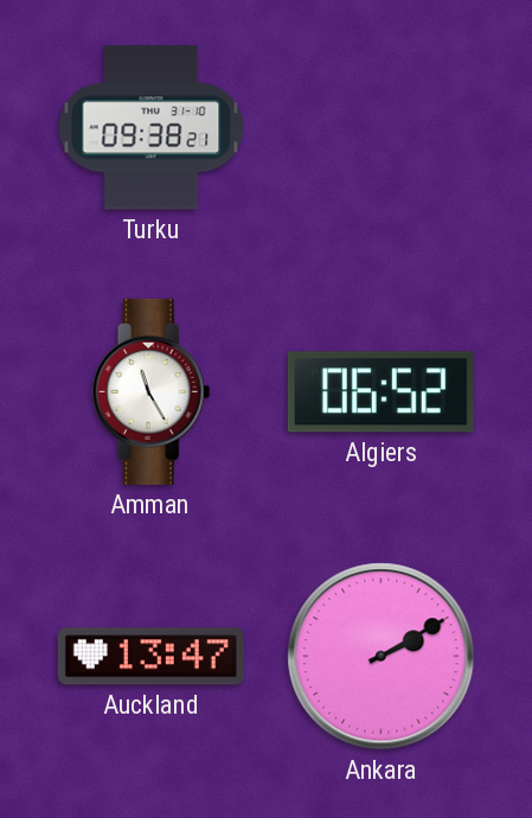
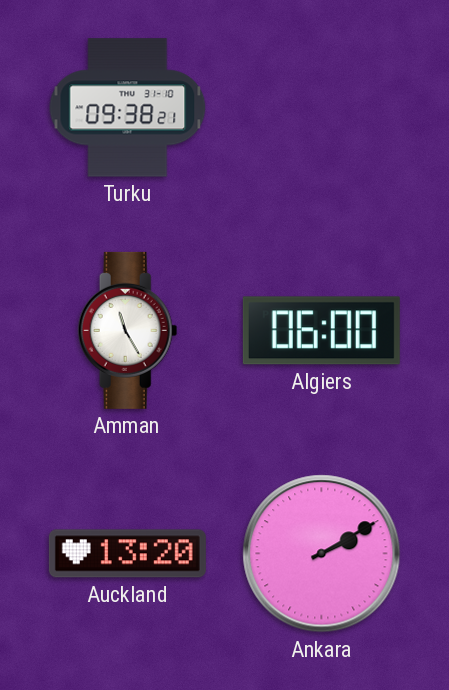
Algiers: 06:52 -> 06:00 (321, 331)
Auckland: 13:47 -> 13:20 (127, 554)
